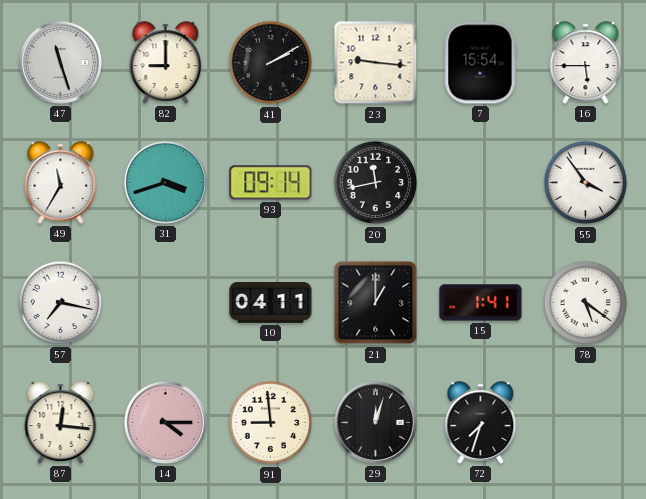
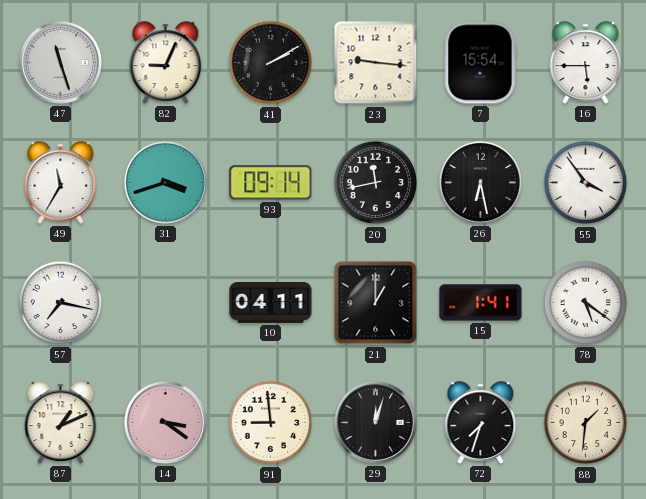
82: 9:00 -> 9:04 (166, 63)
26: none -> 6:28 (480, 182)
87: 12:16 -> 1:11 (61, 423)
14: 4:15 -> 3:21 (165, 422)
88: none -> 1:31 (586, 423)
